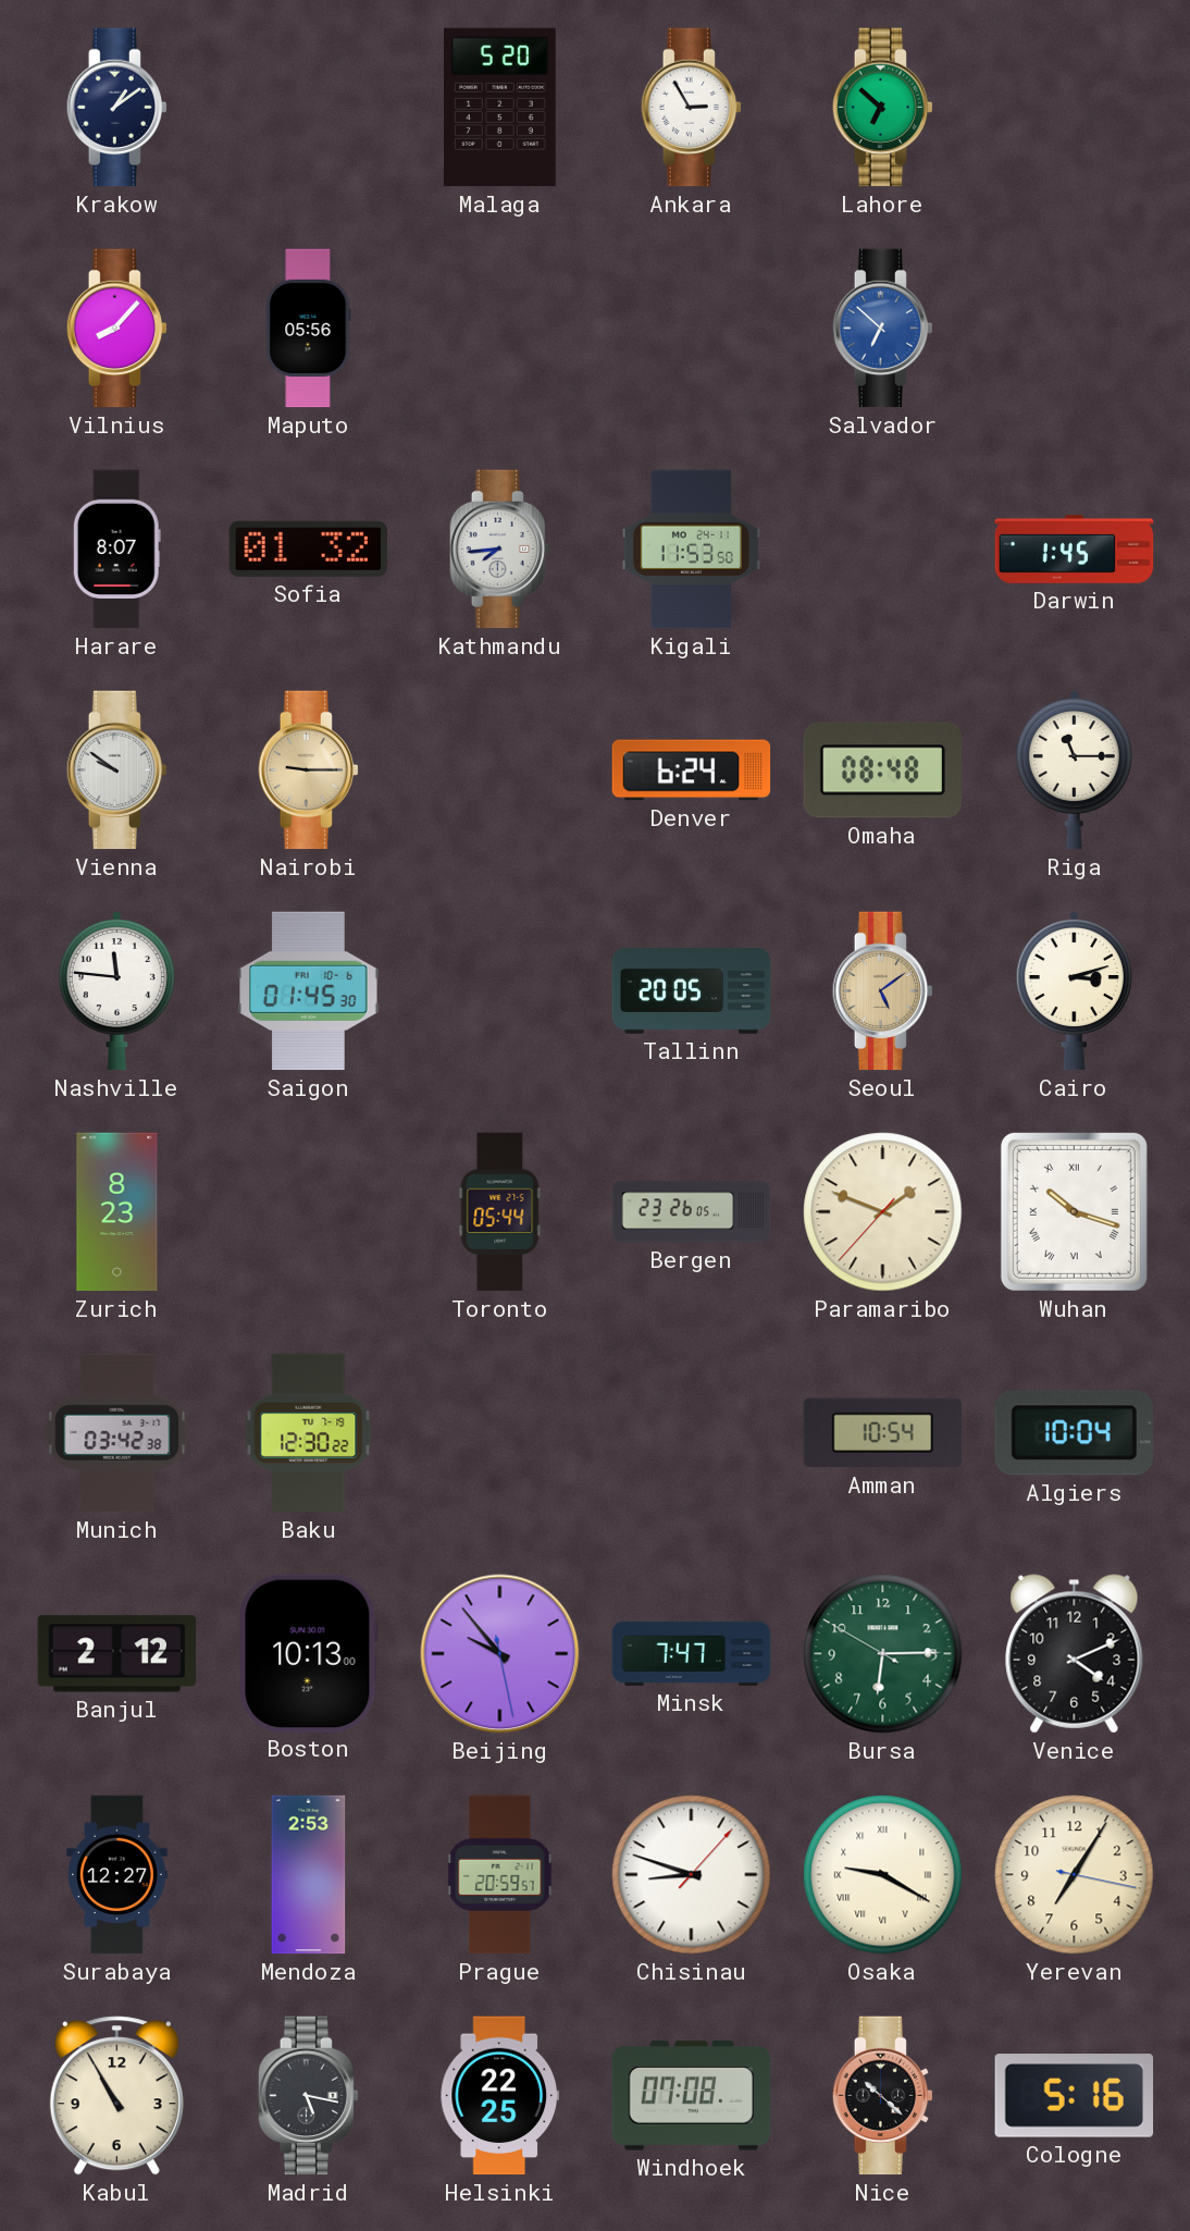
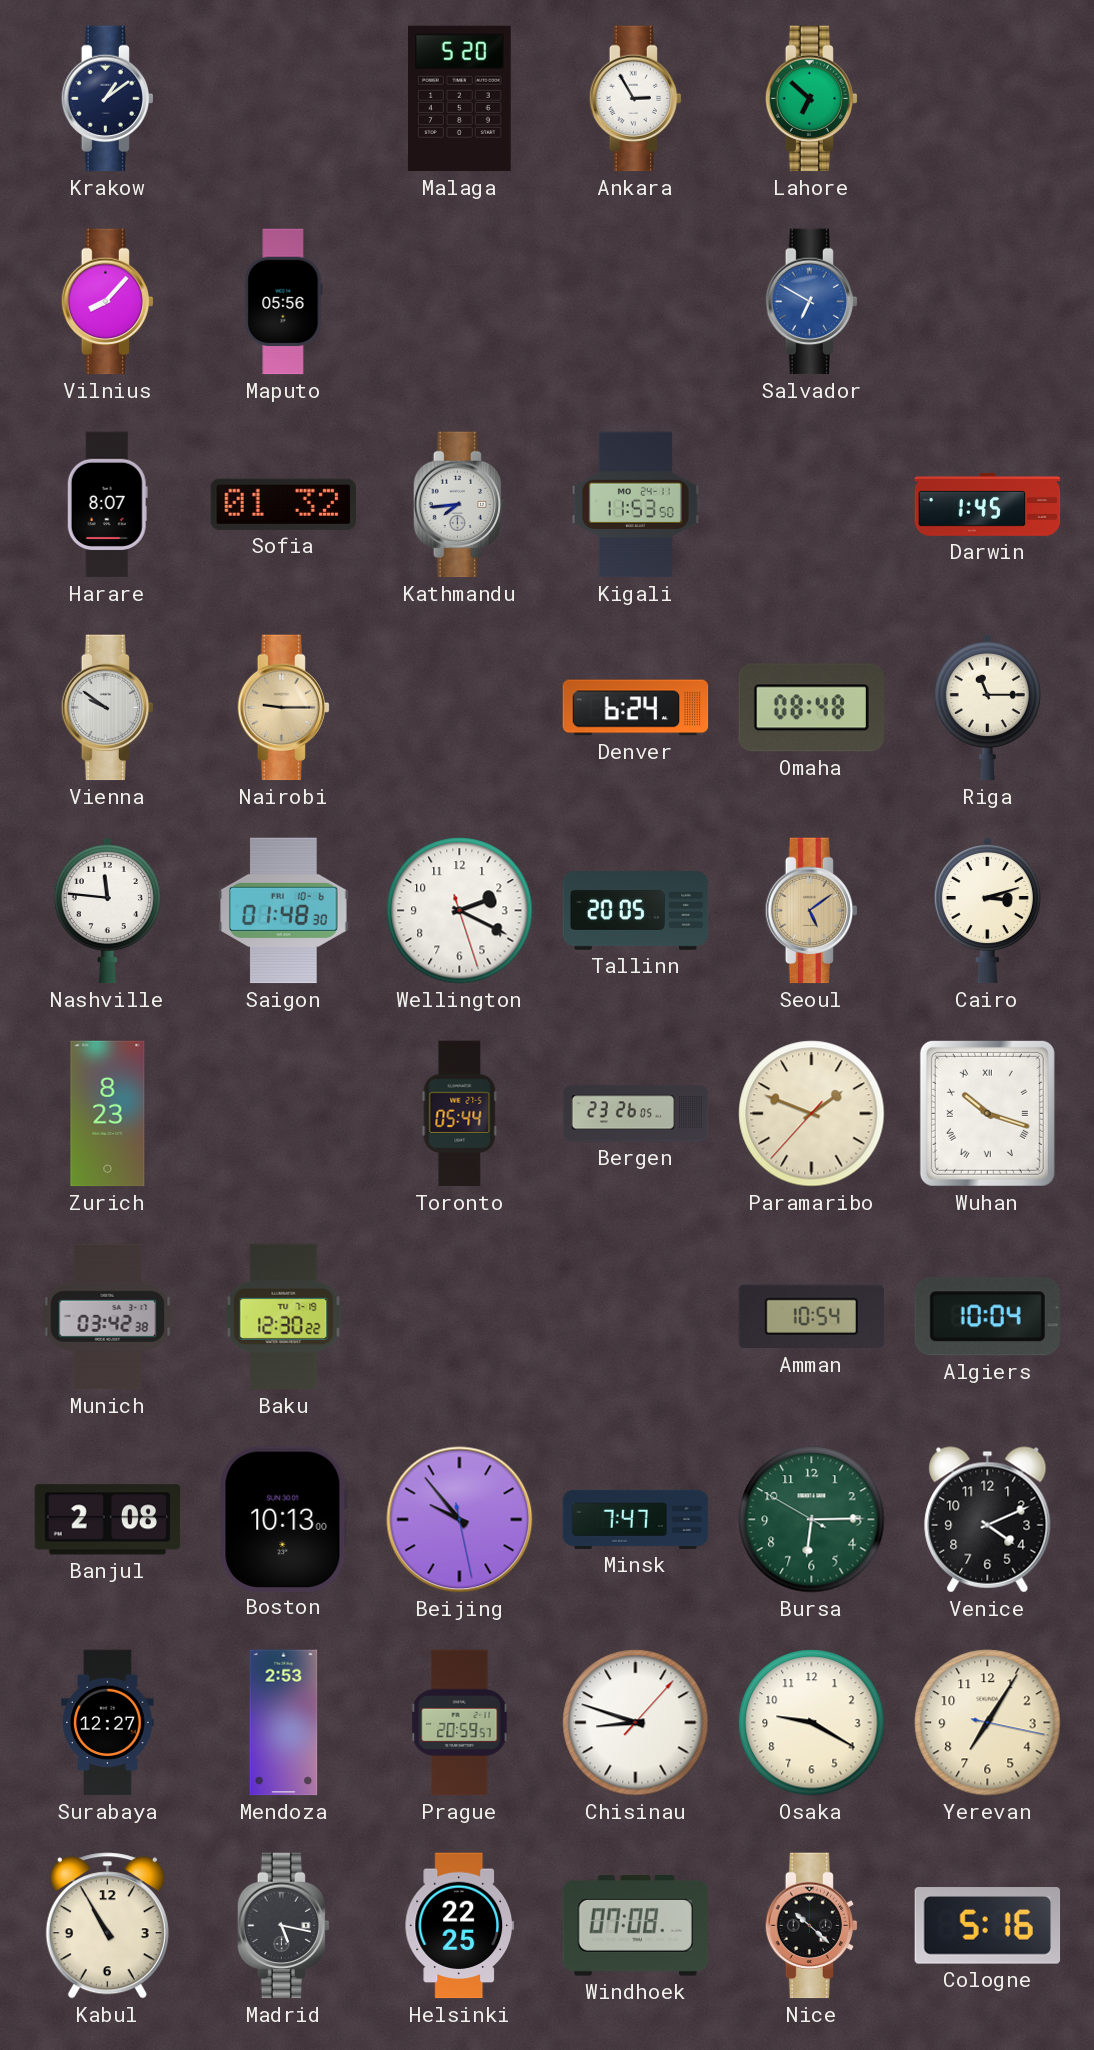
Salvador: 6:52 -> 6:50 (811, 302)
Saigon: 01:45 -> 01:48 (284, 911)
Wellington: none -> 2:19 (460, 911)
Banjul: 2:12 -> 2:08 (108, 1520)
Osaka numerals: Roman -> Arabic (812, 1723)
